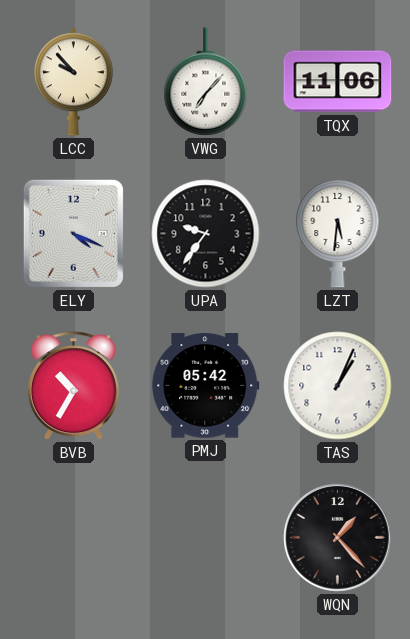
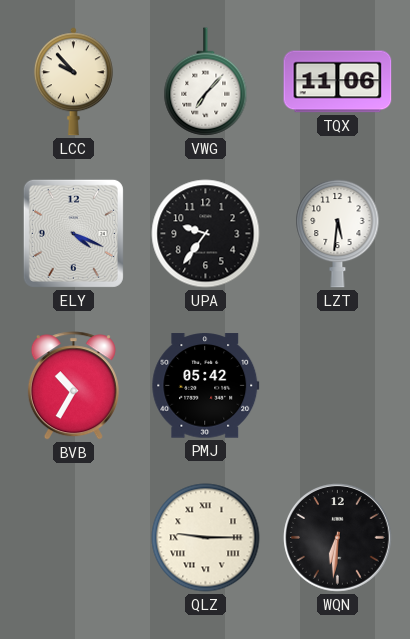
TAS: 1:04 -> none (338, 386)
QLZ: none -> 9:15 (206, 538)
WQN: 1:23 -> 6:31 (338, 538)
